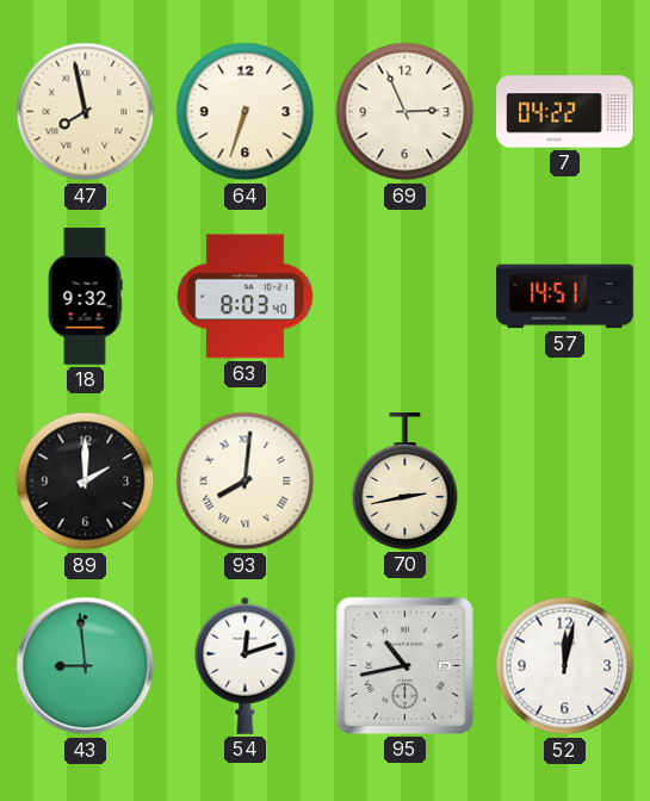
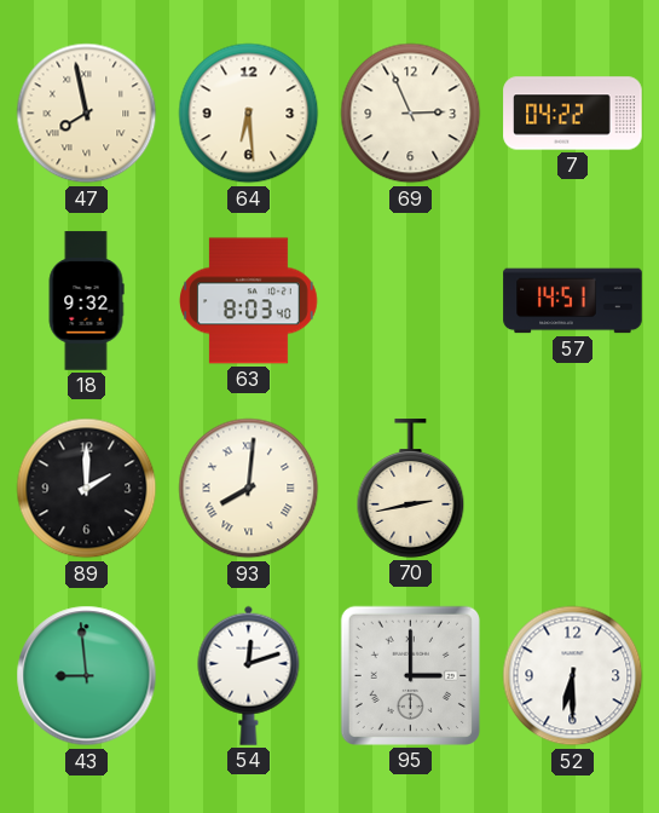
64: 6:33 -> 6:29 (249, 114)
95: 10:43 -> 3:00 (410, 675)
52: 12:02 -> 6:30 (573, 676)
